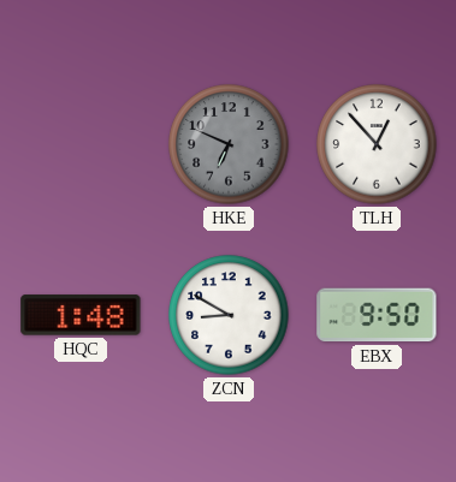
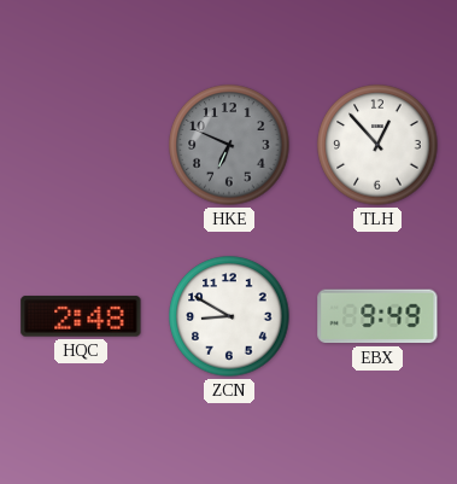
HQC: 1:48 -> 2:48 (81, 316)
EBX: 9:50 -> 9:49 (377, 316)
